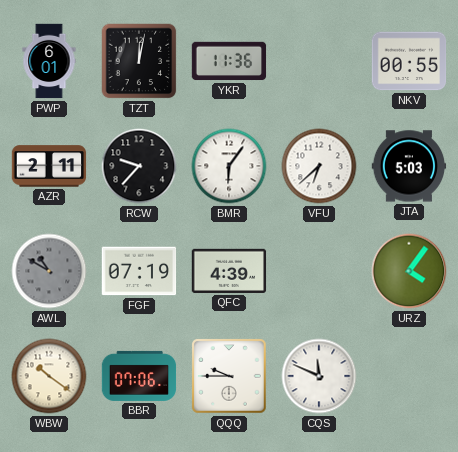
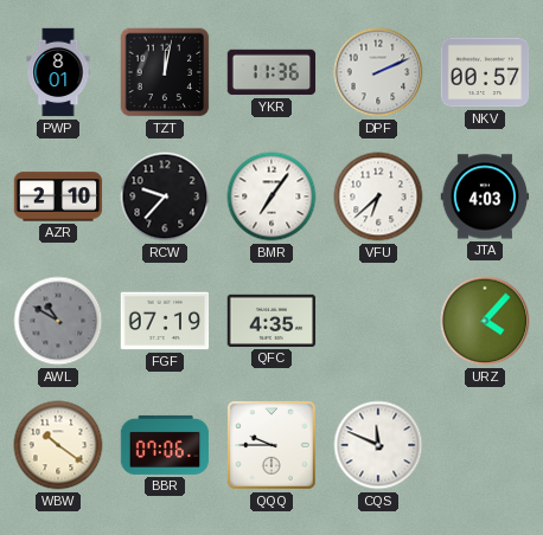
PWP: 6:01 -> 8:01 (58, 72)
DPF: none -> 2:11 (378, 72)
NKV: 00:55 -> 00:57 (485, 72)
AZR: 2:11 -> 2:10 (58, 196)
BMR: 6:06 -> 7:06 (271, 196)
JTA: 5:03 -> 4:03 (485, 196)
QFC: 4:39 -> 4:35 (271, 321)
URZ: 4:06 -> 4:07 (485, 321)
